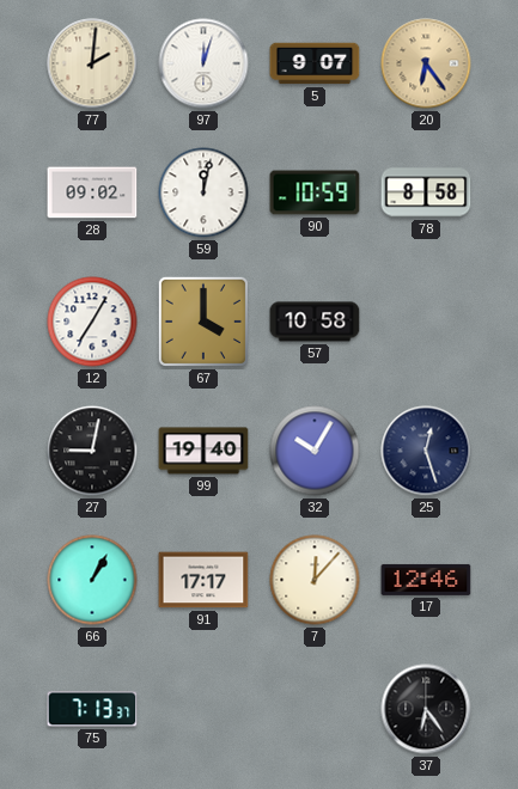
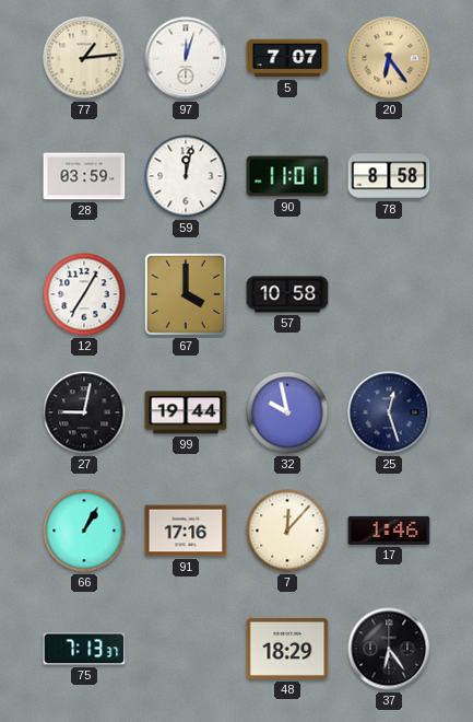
77: 2:01 -> 1:14 (84, 58)
5: 9:07 -> 7:07 (287, 58)
28: 09:02 -> 03:59 (84, 176)
90: 10:59 -> 11:01 (287, 176)
99: 19:40 -> 19:44 (186, 412)
32: 10:05 -> 9:58 (287, 412)
91: 17:17 -> 17:16 (186, 531)
17: 12:46 -> 1:46 (389, 531)
48: none -> 18:29 (287, 649)
